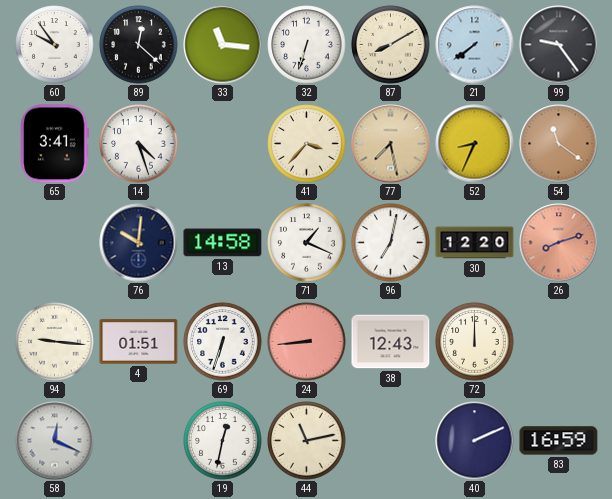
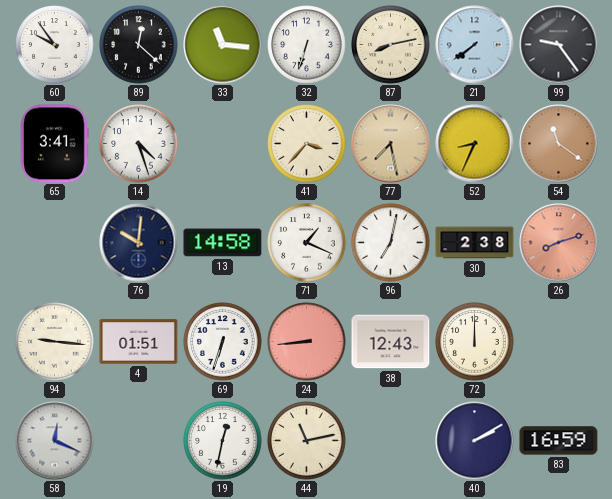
87: 8:10 -> 8:13 (391, 45)
30: 12:20 -> 2:38 (475, 243)
40: 2:11 -> 2:10 (475, 441)
